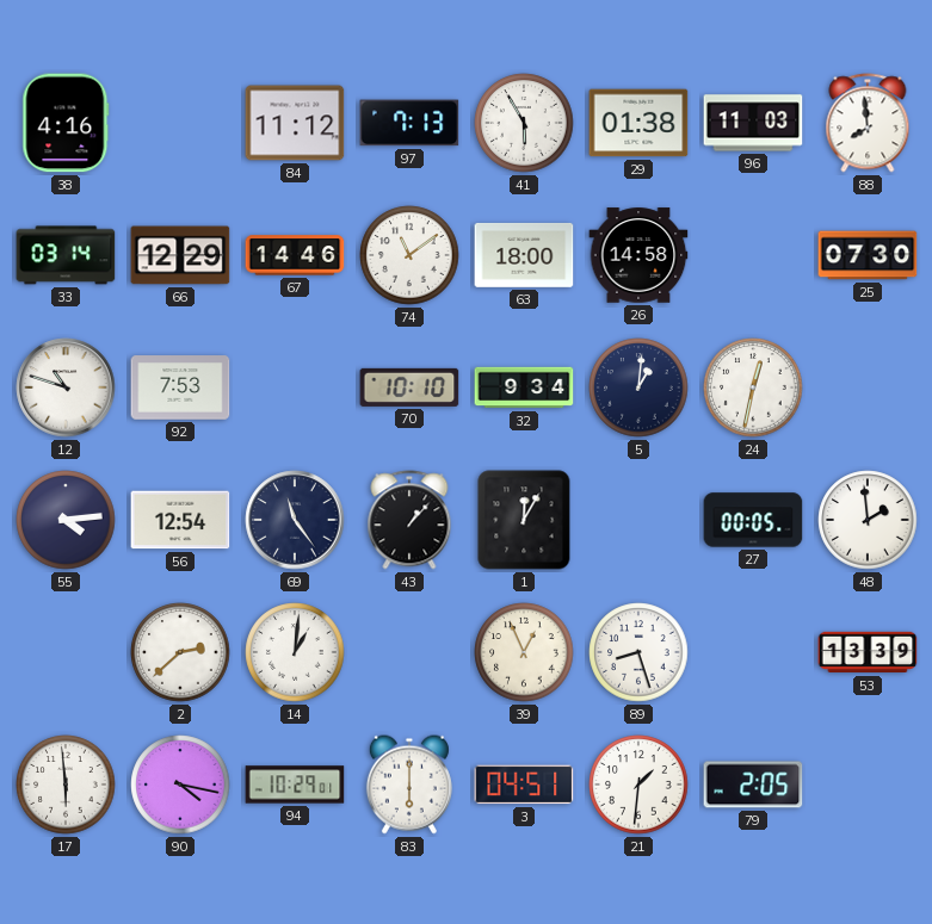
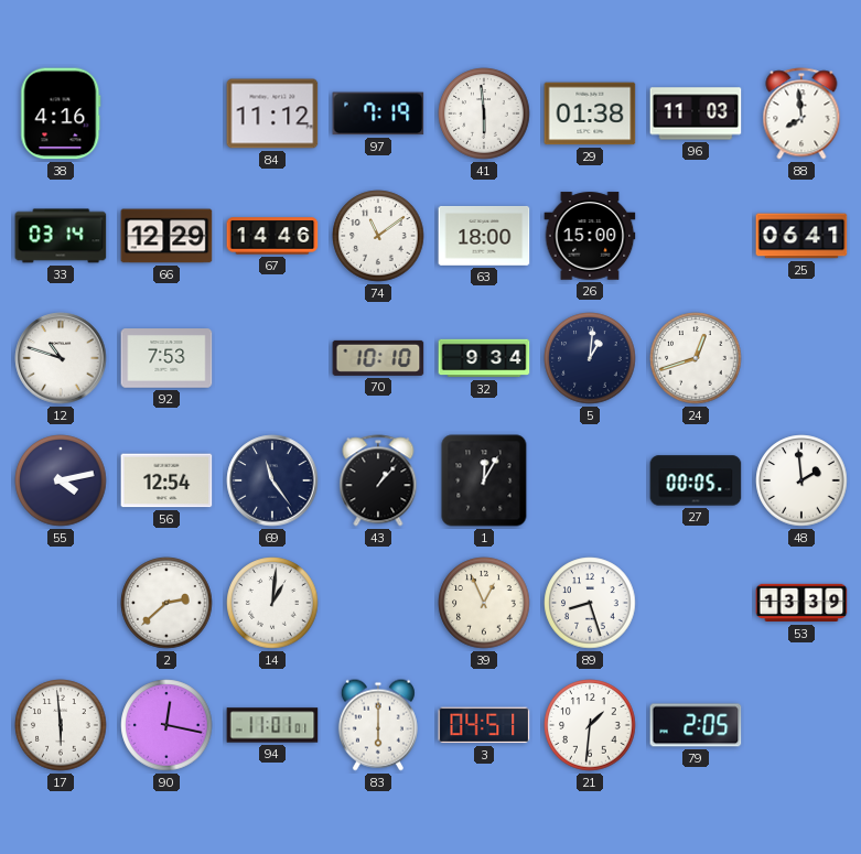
97: 7:13 -> 7:19 (378, 113)
41: 5:55 -> 5:59 (484, 113)
26: 14:58 -> 15:00 (590, 236)
25: 07:30 -> 06:41 (801, 236)
24: 12:32 -> 12:42 (696, 358)
55: 4:14 -> 4:13 (61, 480)
90: 4:17 -> 12:17 (166, 725)
94: 10:29 -> 11:01 (272, 725)
